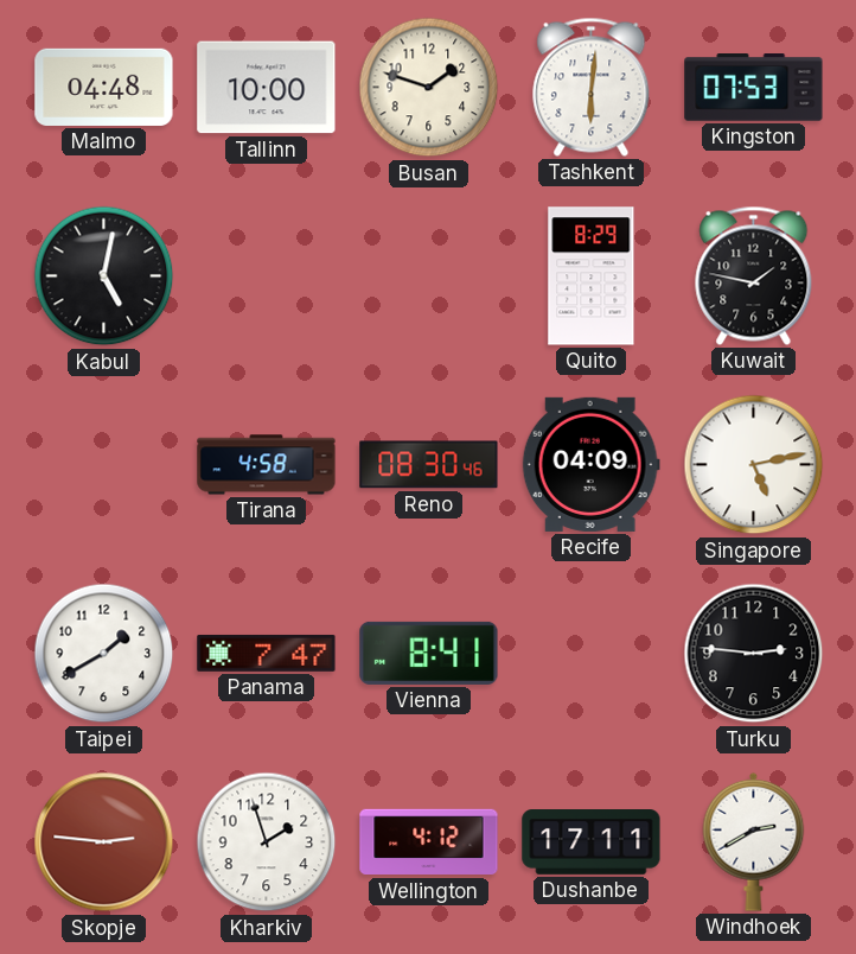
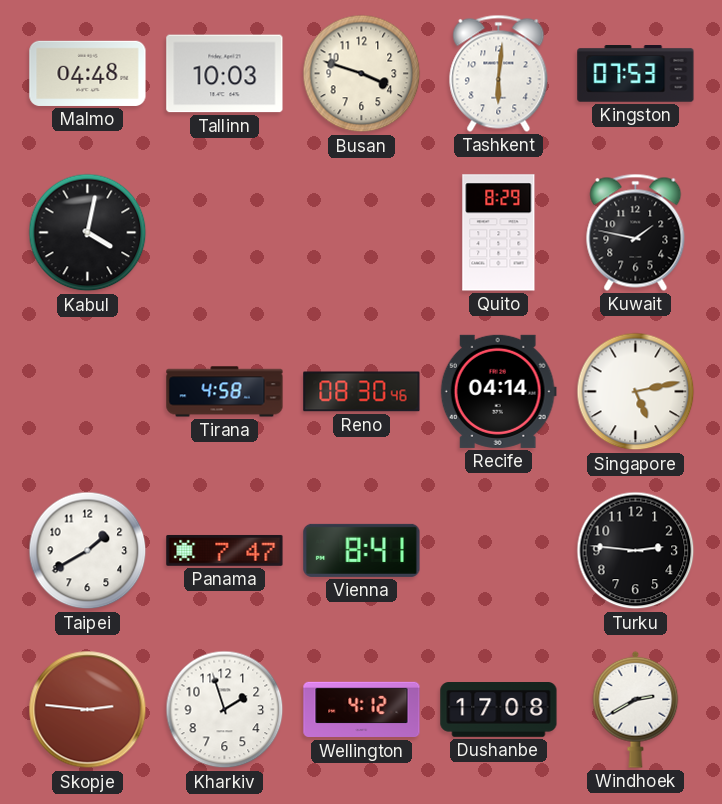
Tallinn: 10:00 -> 10:03 (225, 74)
Busan: 1:48 -> 3:48 (362, 74)
Kabul: 5:02 -> 4:02 (88, 233)
Recife: 04:09 -> 04:14 (498, 391)
Dushanbe: 17:11 -> 17:08 (499, 710)
